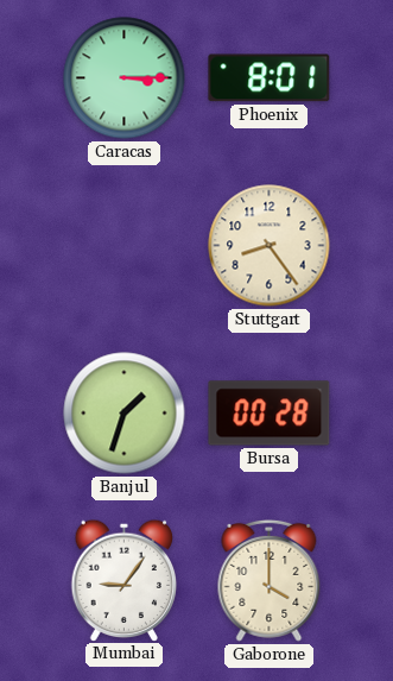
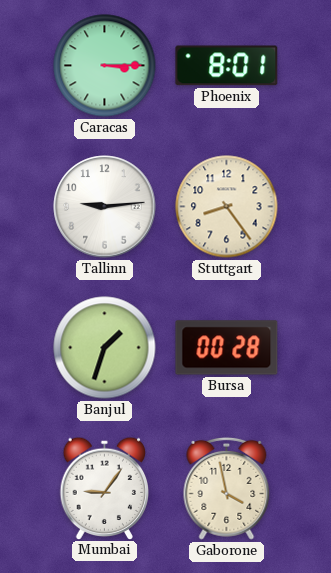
Tallinn: none -> 9:14 (105, 207)
Gaborone: 4:00 -> 3:58 (227, 488)
